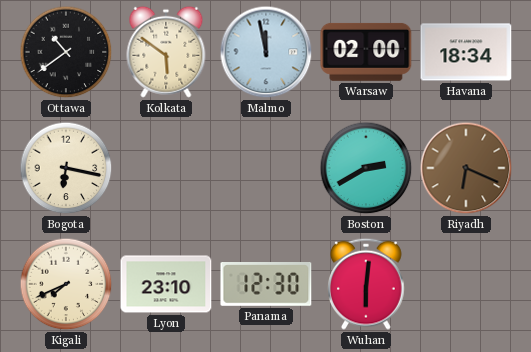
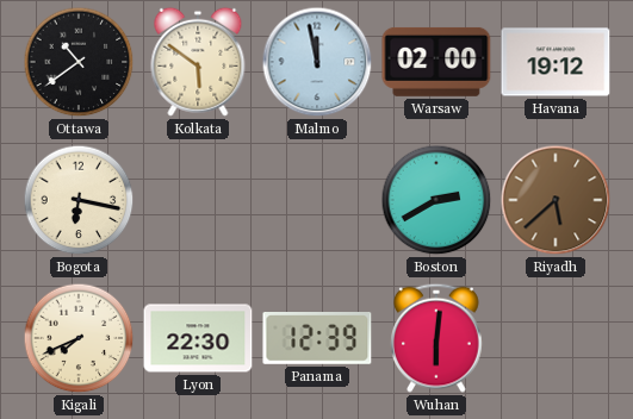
Havana: 18:34 -> 19:12 (556, 62)
Riyadh: 6:19 -> 5:38 (556, 200)
Lyon: 23:10 -> 22:30 (198, 338)
Panama: 12:30 -> 12:39 (317, 339)
